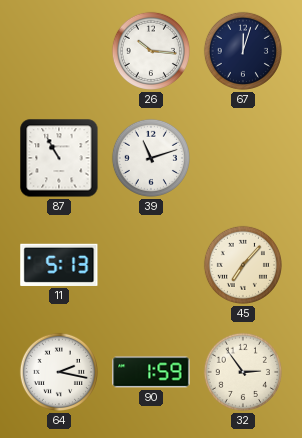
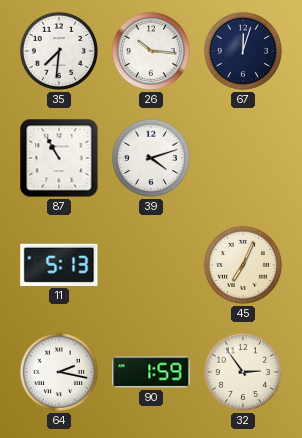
35: none -> 7:31 (59, 51)
39: 11:12 -> 4:12 (151, 158)
45: 7:07 -> 7:04 (243, 265)
